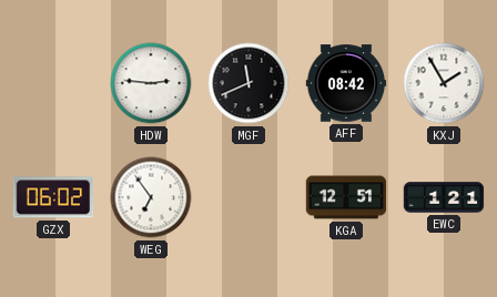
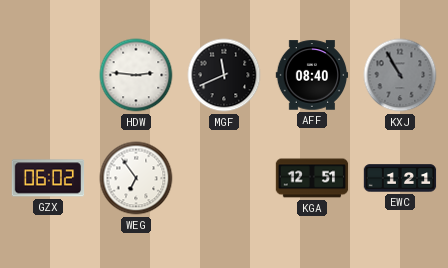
AFF: 08:42 -> 08:40 (312, 75)
KXJ: 1:55 -> 10:55 (400, 75)
KXJ dial: white -> grey (400, 75)
